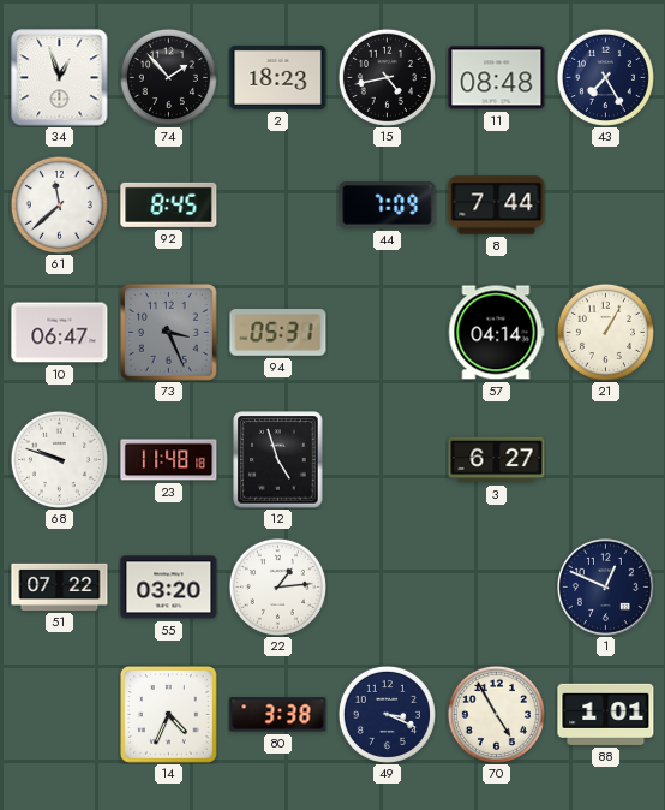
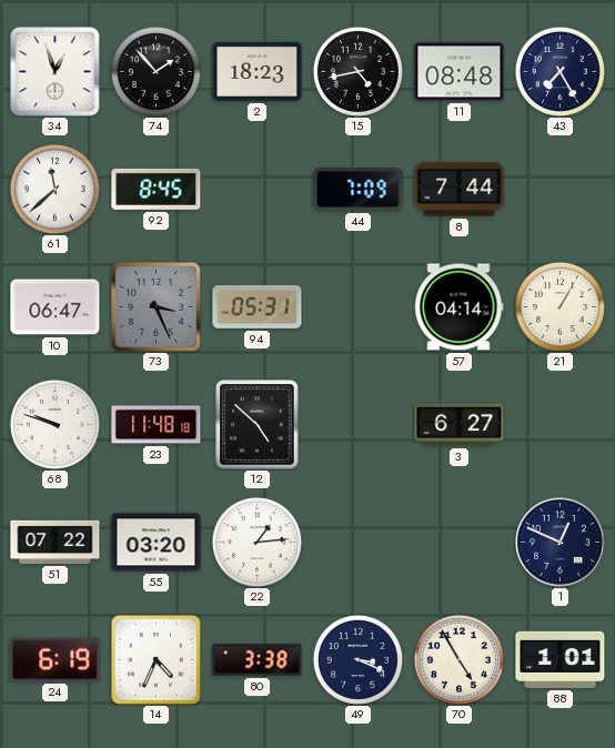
12: 4:57 -> 4:52 (258, 425)
24: none -> 6:19 (56, 659)
